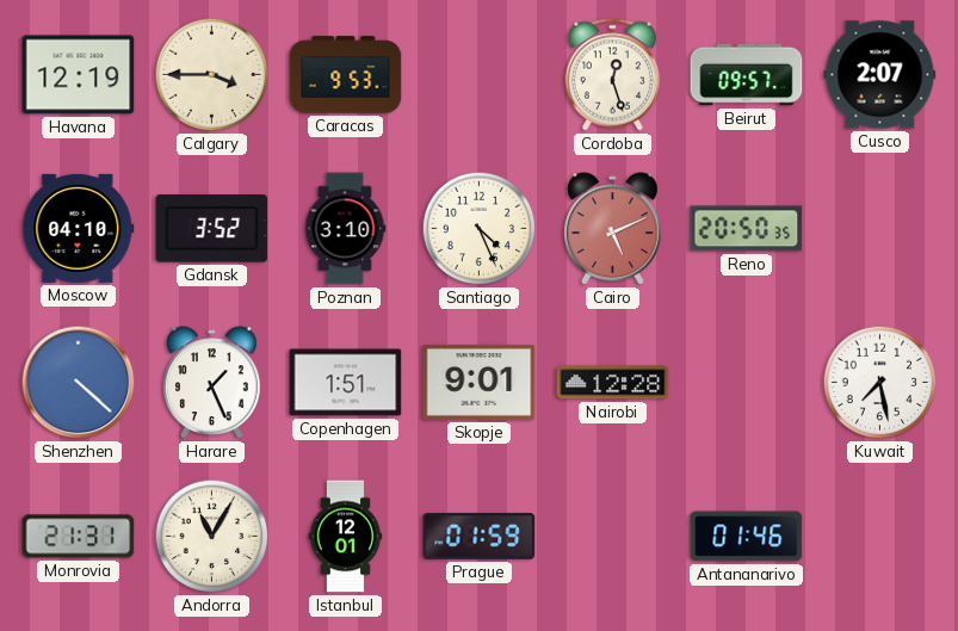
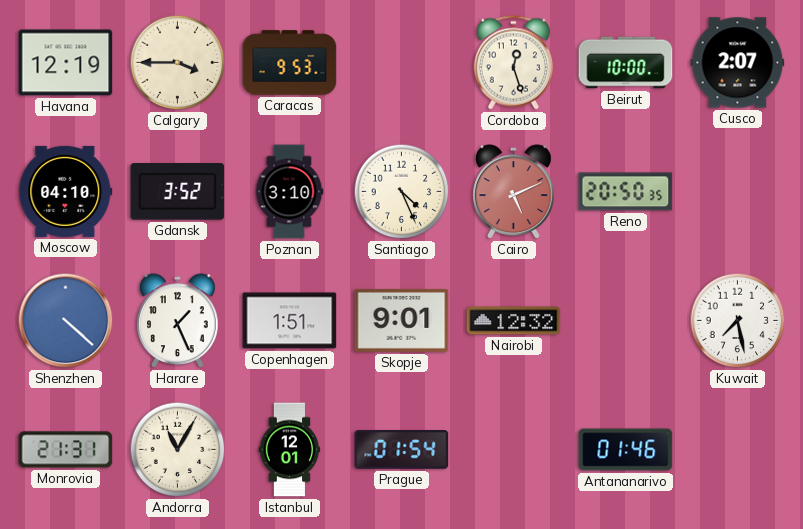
Beirut: 09:57 -> 10:00 (626, 63)
Nairobi: 12:28 -> 12:32 (514, 321)
Prague: 01:59 -> 01:54 (402, 450)
